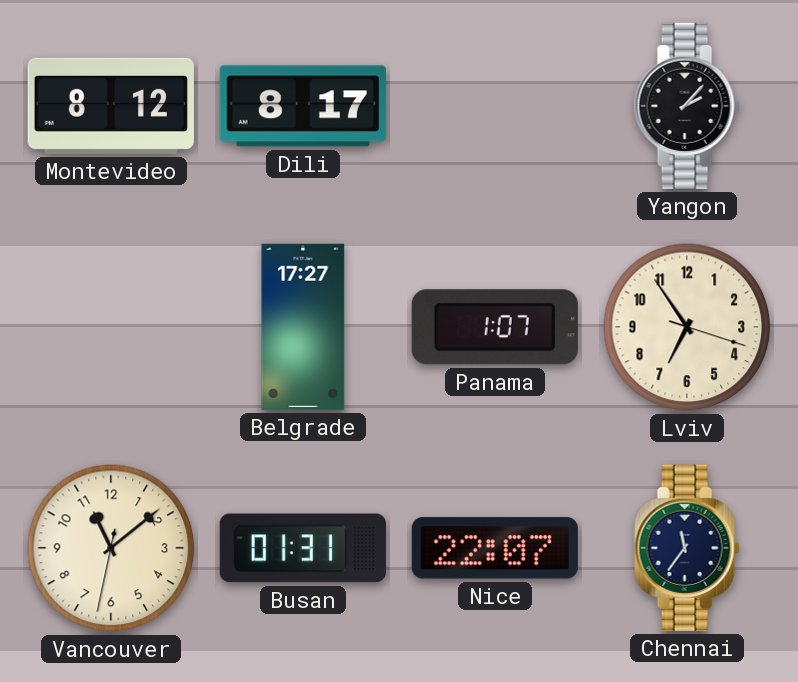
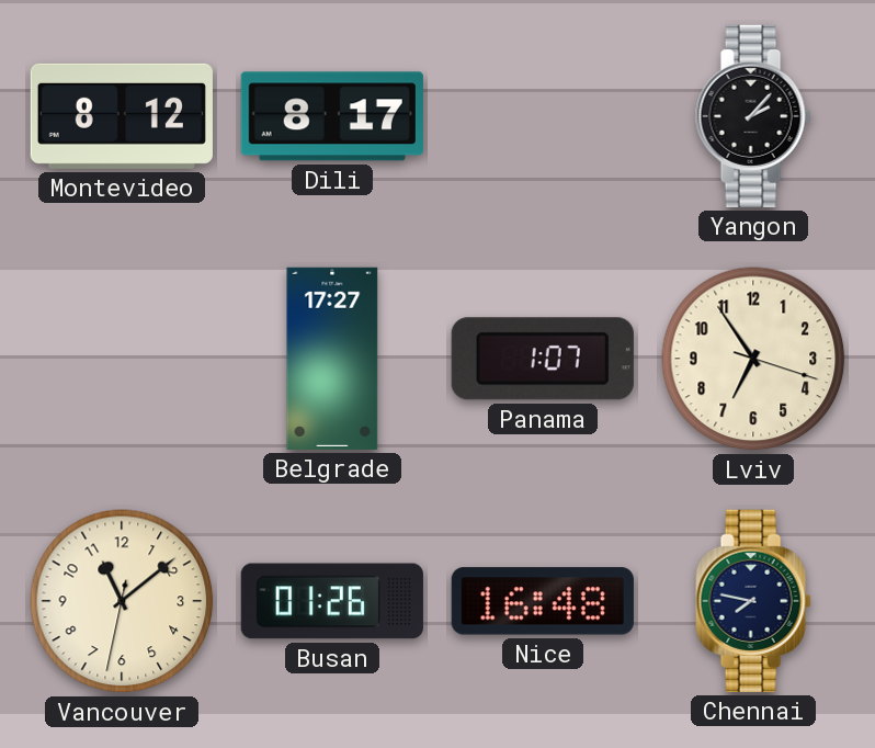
Busan: 01:31 -> 01:26 (332, 601)
Nice: 22:07 -> 16:48 (543, 601)
Chennai: 11:36 -> 7:47 (753, 601)
